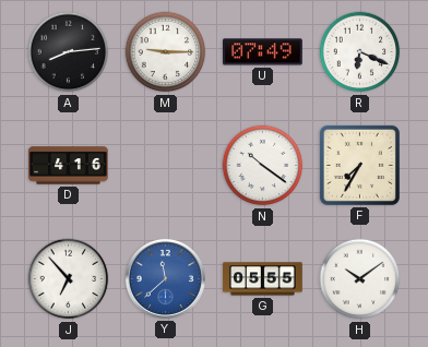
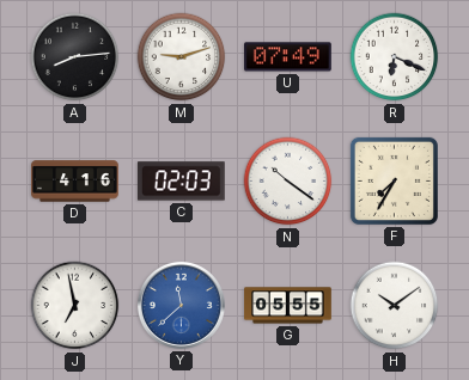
M: 9:15 -> 9:12 (182, 57)
C: none -> 02:03 (182, 182)
J: 6:53 -> 6:58 (75, 306)
